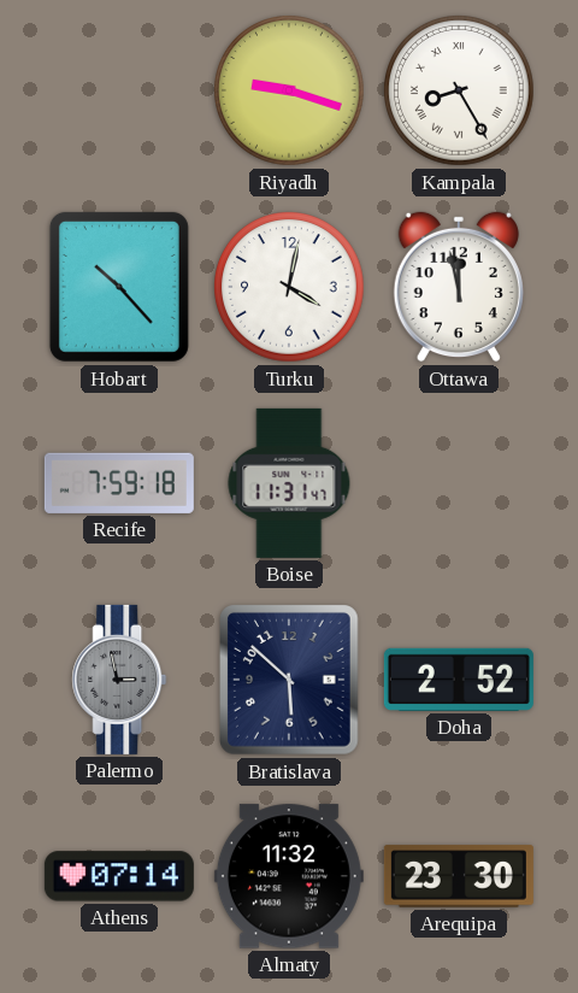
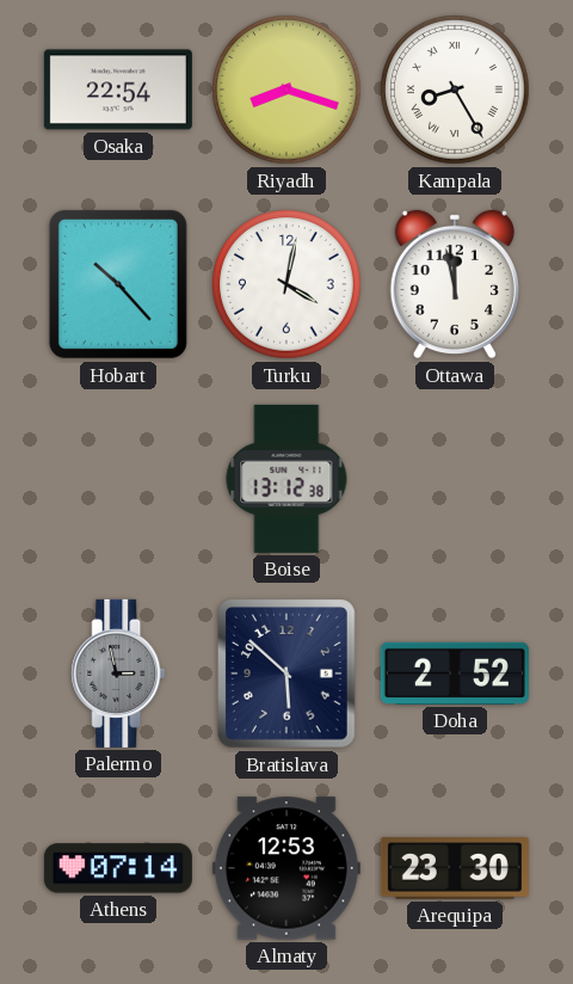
Osaka: none -> 22:54 (118, 90)
Riyadh: 9:18 -> 8:18 (288, 91)
Recife: 7:59 -> none (119, 483)
Boise: 11:31 -> 13:12 (286, 479)
Almaty: 11:32 -> 12:53 (286, 868)
